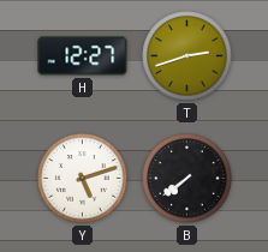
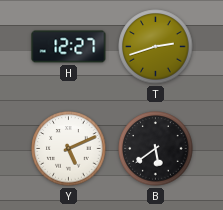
Y: 5:12 -> 5:11 (69, 149)
B: 7:39 -> 5:39 (156, 149)
